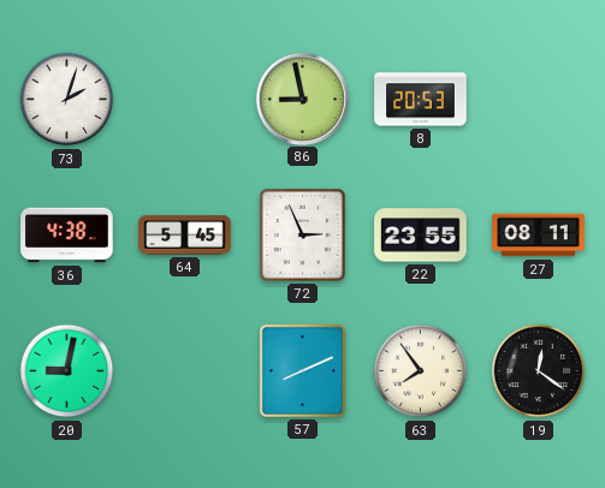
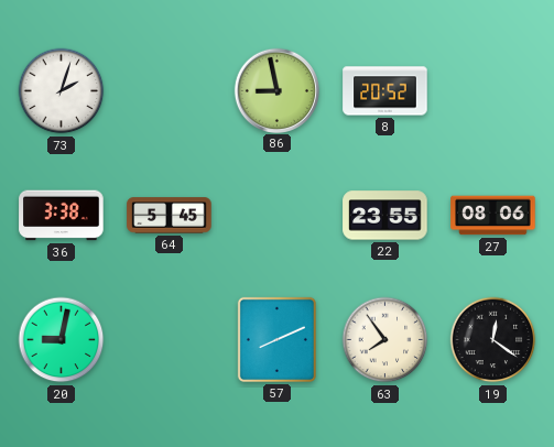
8: 20:53 -> 20:52 (385, 91)
36: 4:38 -> 3:38 (62, 216)
72: 2:56 -> none (302, 236)
27: 08:11 -> 08:06 (493, 216)
